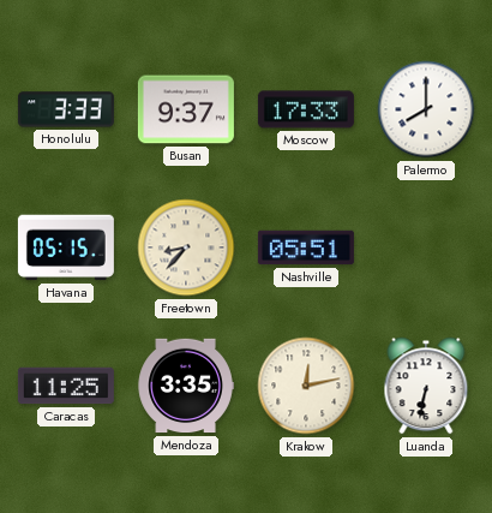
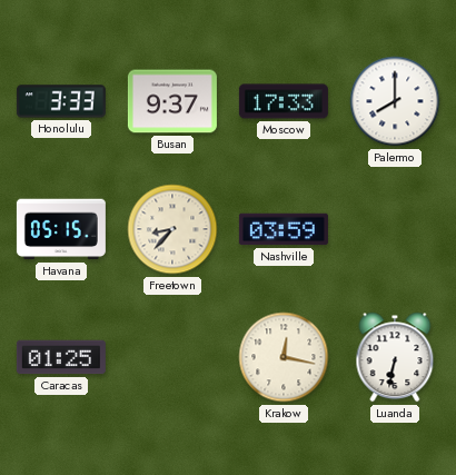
Nashville: 05:51 -> 03:59 (284, 229)
Caracas: 11:25 -> 01:25 (61, 357)
Mendoza: 3:35 -> none (186, 386)
Krakow: 12:13 -> 12:17 (284, 357)
